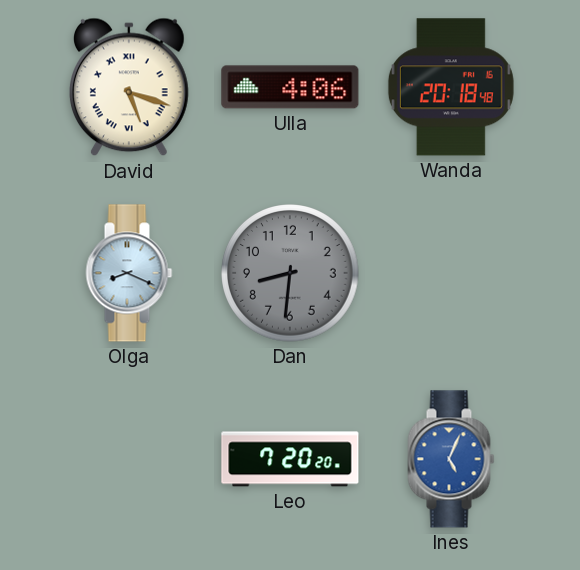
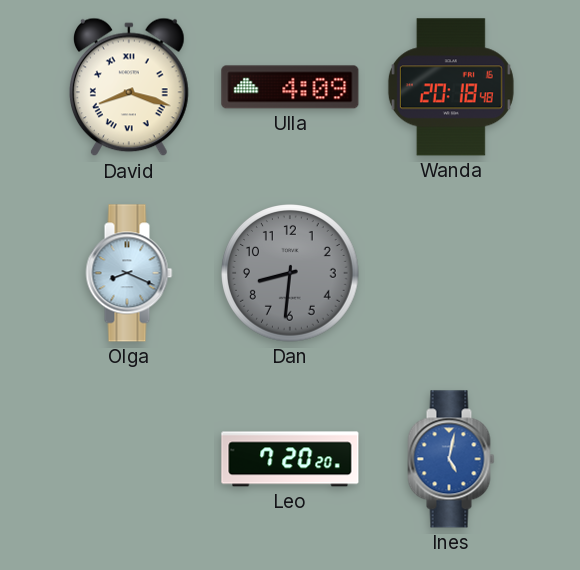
David: 5:18 -> 8:18 (129, 87)
Ulla: 4:06 -> 4:09 (290, 87)
Ines: 5:04 -> 5:02 (451, 459)
